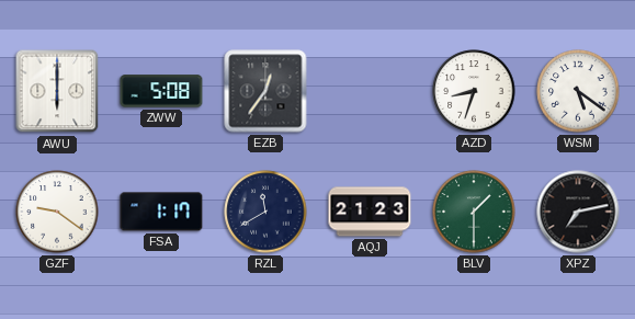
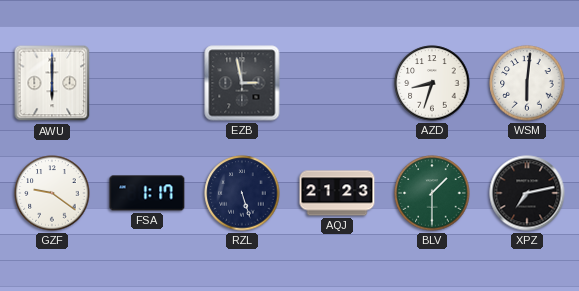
ZWW: 5:08 -> none (161, 91)
EZB: 12:36 -> 2:58 (242, 83)
WSM: 5:21 -> 6:01 (527, 83)
RZL: 11:40 -> 5:27 (242, 193)
